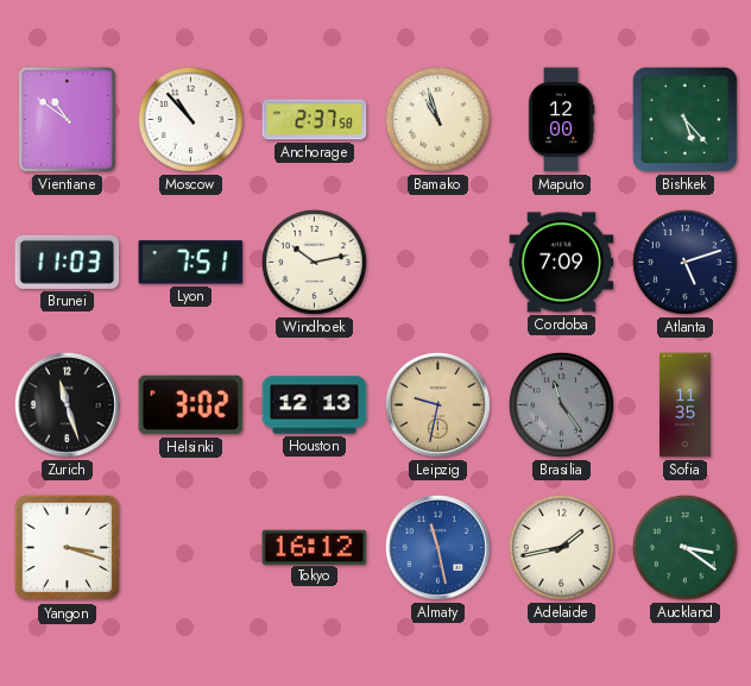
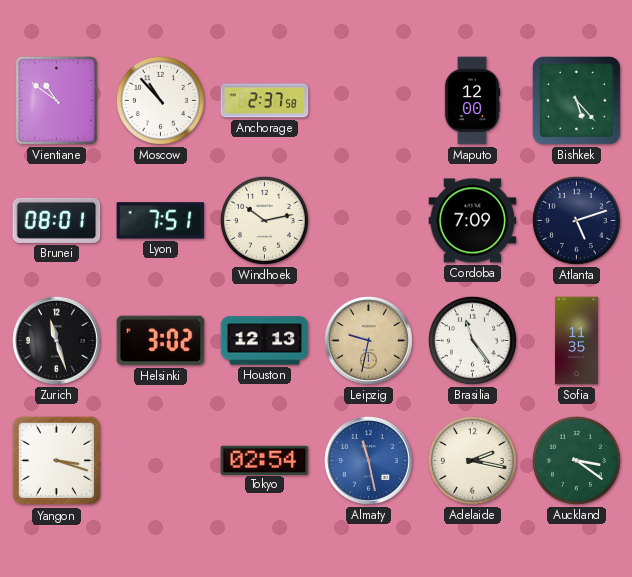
Bamako: 10:57 -> none (437, 119)
Brunei: 11:03 -> 08:01 (57, 220)
Brasilia dial: grey -> white (472, 340)
Tokyo: 16:12 -> 02:54 (265, 460)
Adelaide: 1:43 -> 2:17 (472, 460)
